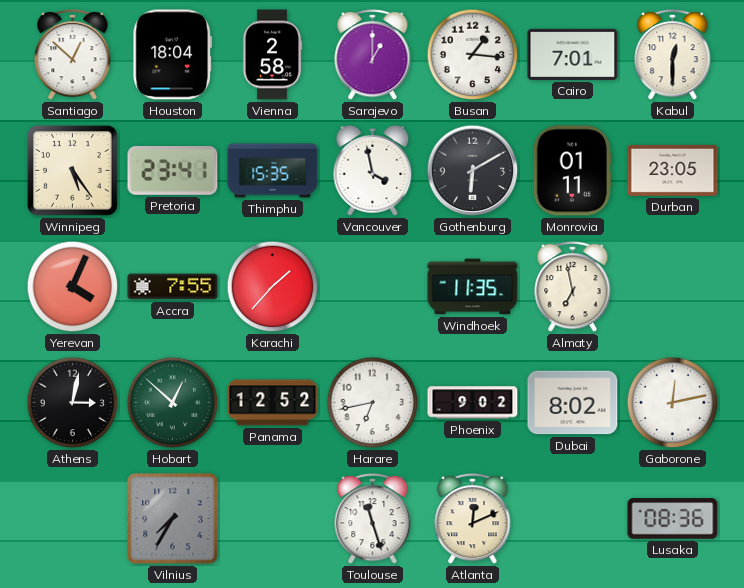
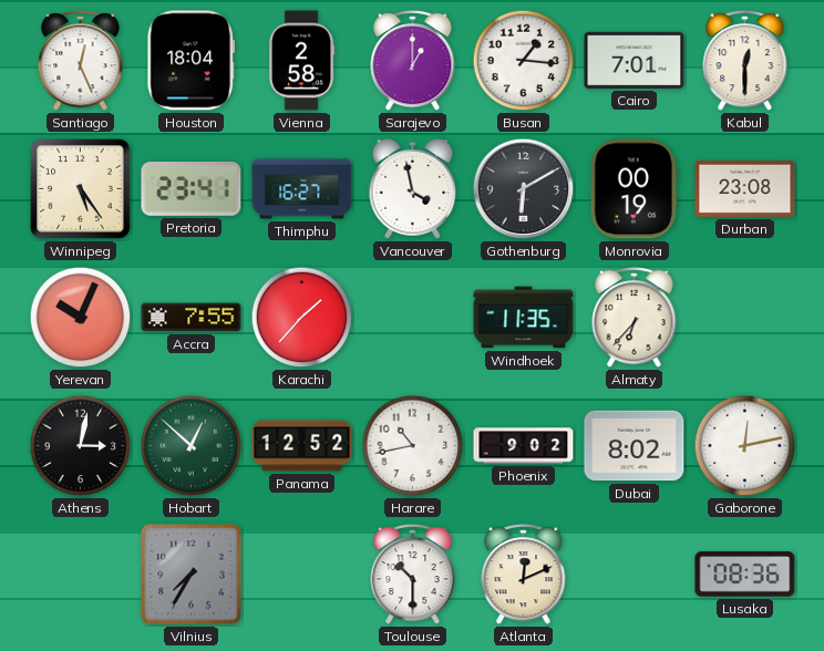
Santiago: 12:52 -> 12:26 (81, 61)
Thimphu: 15:35 -> 16:27 (302, 189)
Monrovia: 01:11 -> 00:19 (634, 189)
Durban: 23:05 -> 23:08 (745, 188)
Yerevan: 4:04 -> 10:04 (81, 318)
Almaty: 6:58 -> 6:37 (635, 318)
Harare: 6:43 -> 10:43 (413, 446)
Toulouse: 11:27 -> 10:30 (413, 575)
